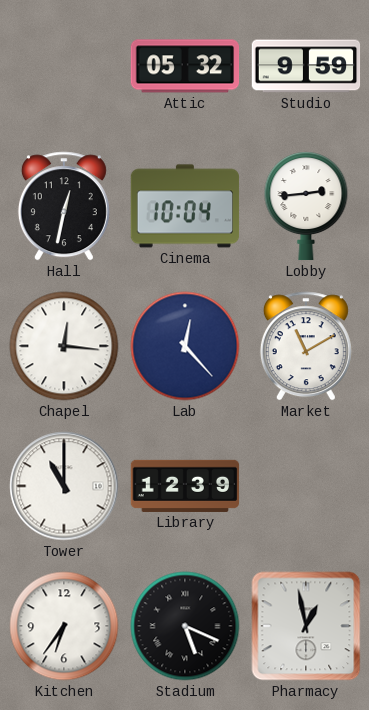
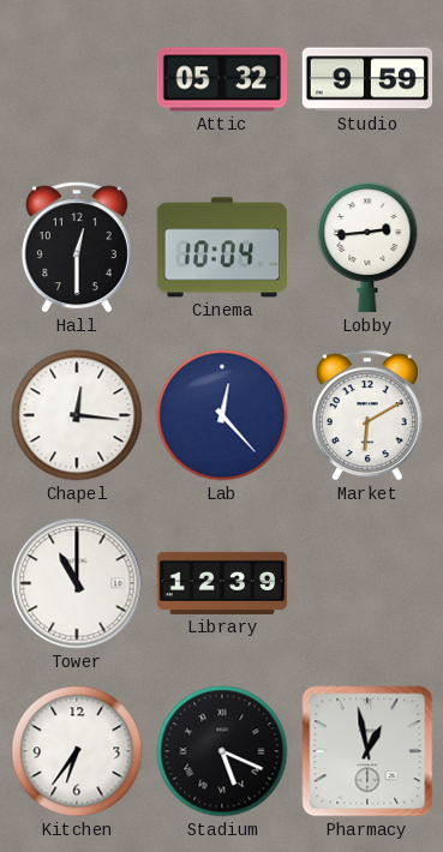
Hall: 12:32 -> 12:30 (77, 247)
Market: 11:10 -> 6:10 (367, 415)
